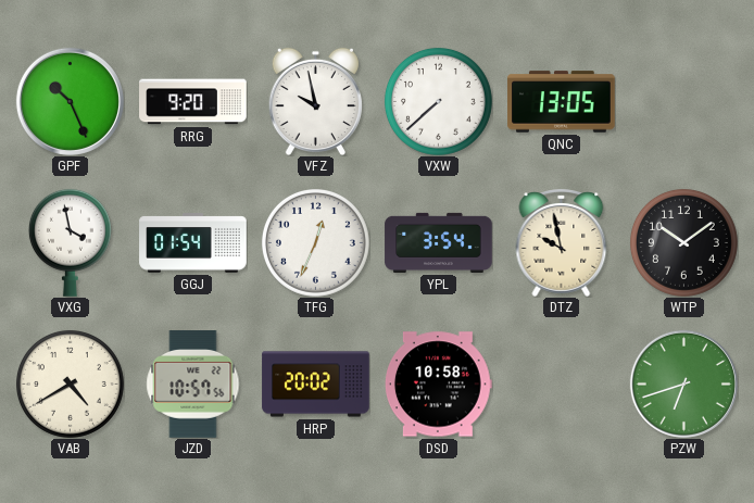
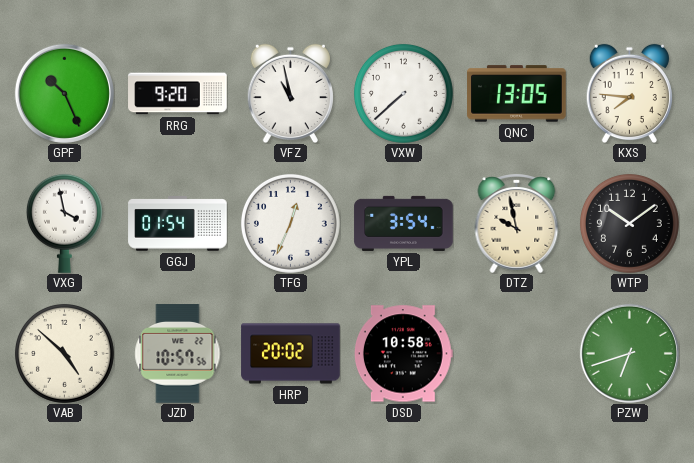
VFZ: 9:58 -> 10:58 (290, 93)
KXS: none -> 7:46 (629, 93)
VAB: 4:40 -> 4:52 (64, 353)
